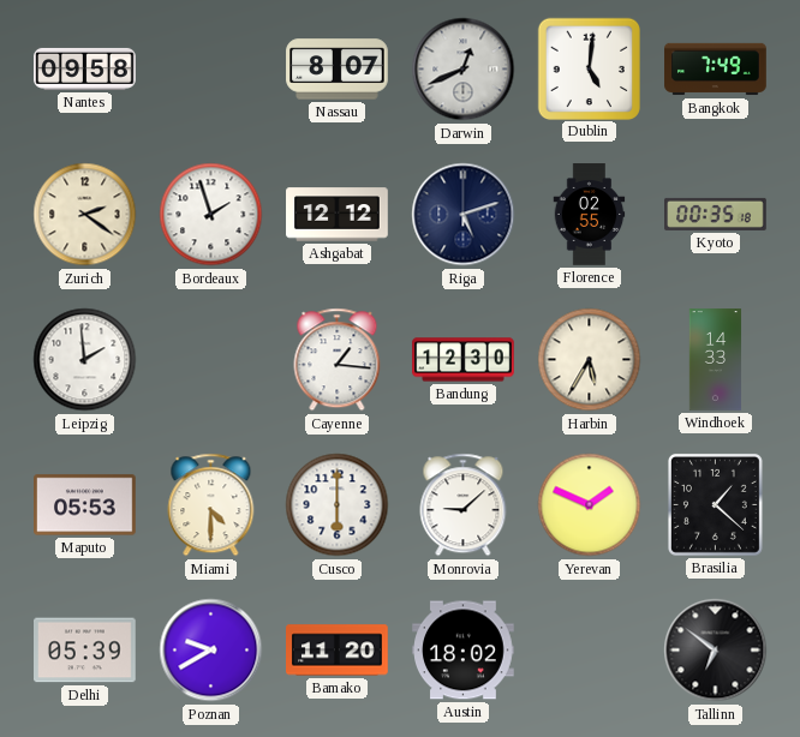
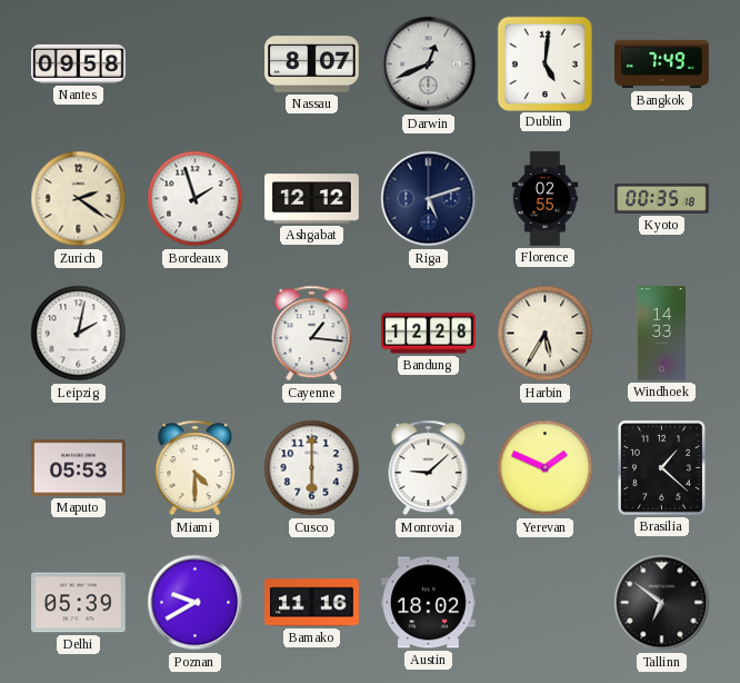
Leipzig: 1:59 -> 2:02 (79, 334)
Bandung: 12:30 -> 12:28 (429, 334)
Bamako: 11:20 -> 11:16 (312, 603)
